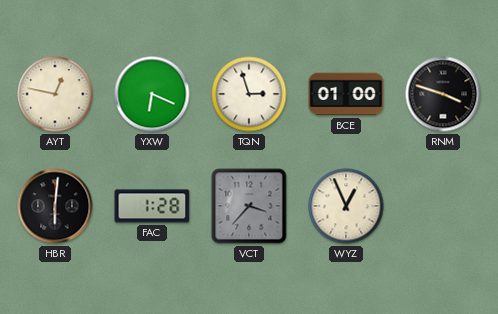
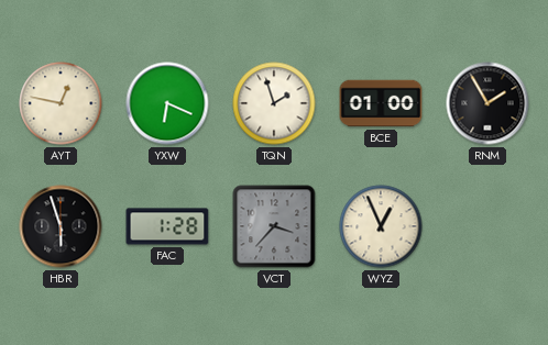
TQN: 2:57 -> 1:57 (274, 103)
RNM: 3:48 -> 1:55 (487, 103)
HBR: 6:01 -> 5:57 (61, 226)
